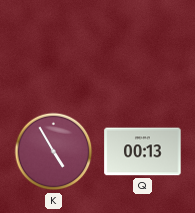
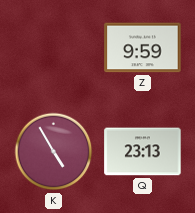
Z: none -> 9:59 (143, 48)
Q: 00:13 -> 23:13 (143, 152)
